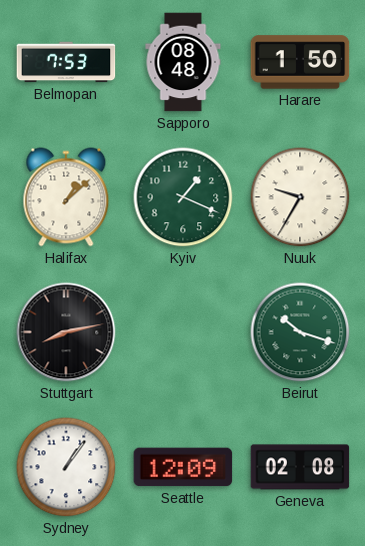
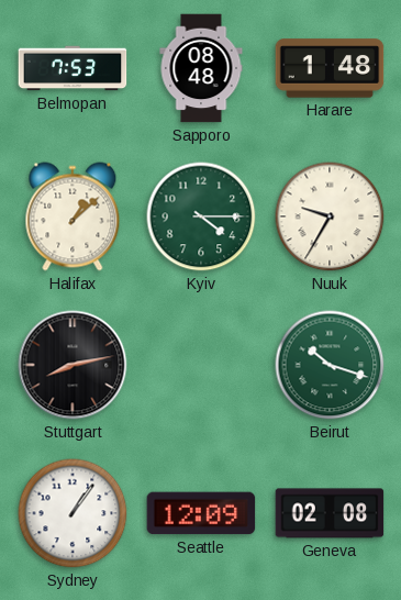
Harare: 1:50 -> 1:48 (330, 68)
Kyiv: 1:19 -> 4:15 (201, 216)
